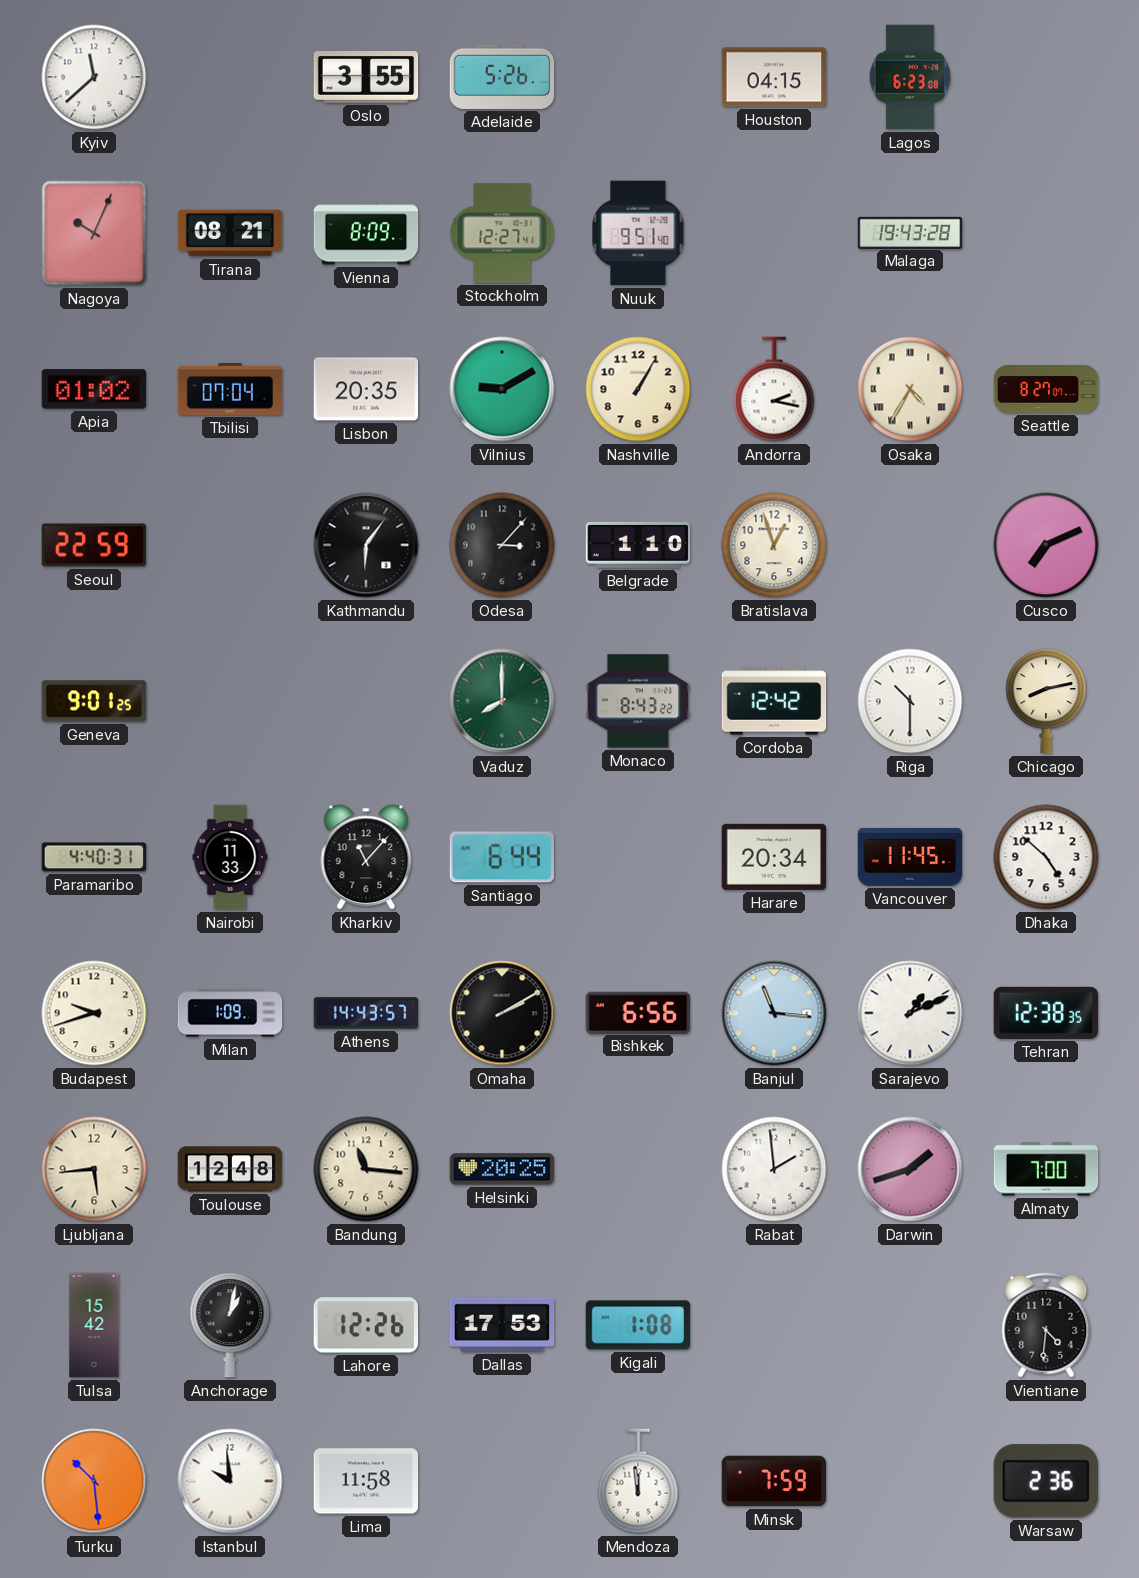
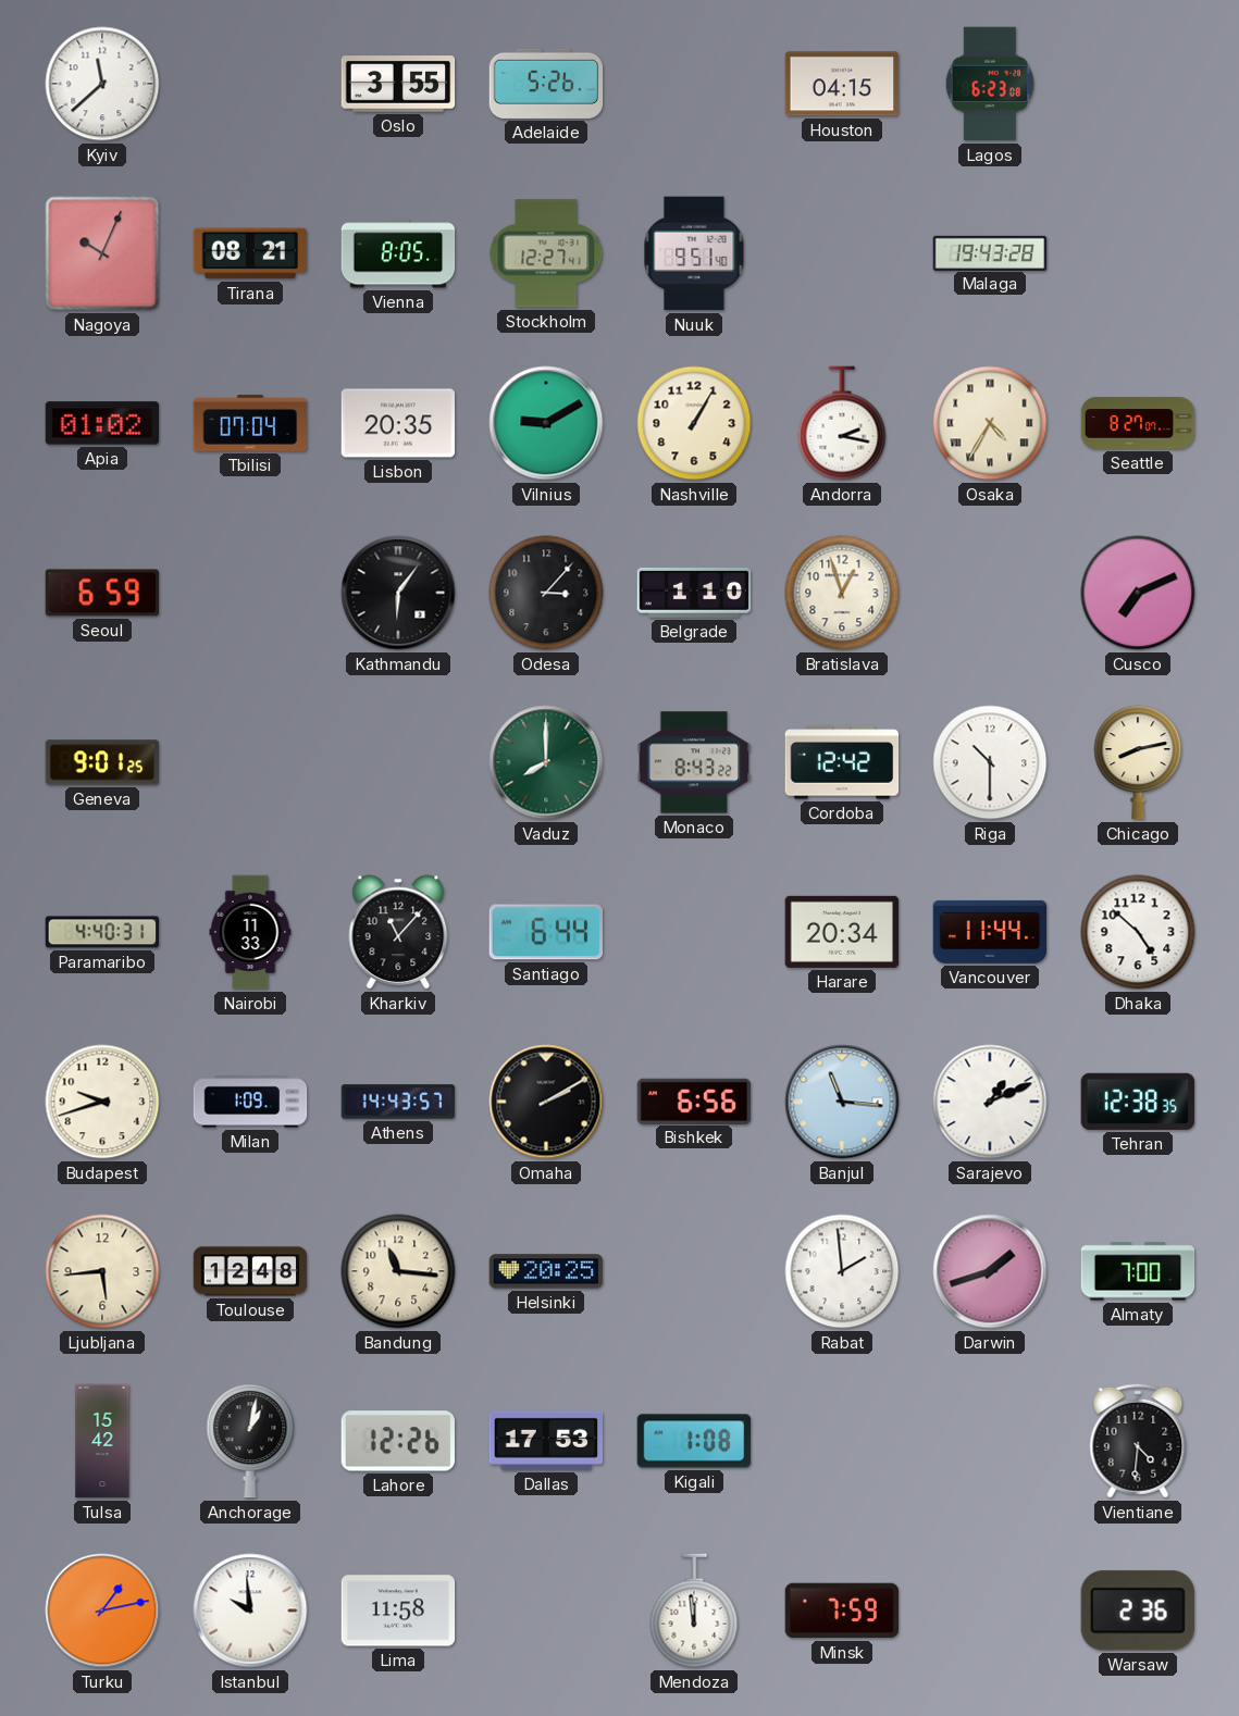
Vienna: 8:09 -> 8:05 (398, 253)
Seoul: 22:59 -> 6:59 (102, 593)
Vancouver: 11:45 -> 11:44 (990, 932)
Turku: 10:29 -> 1:13 (102, 1611)
